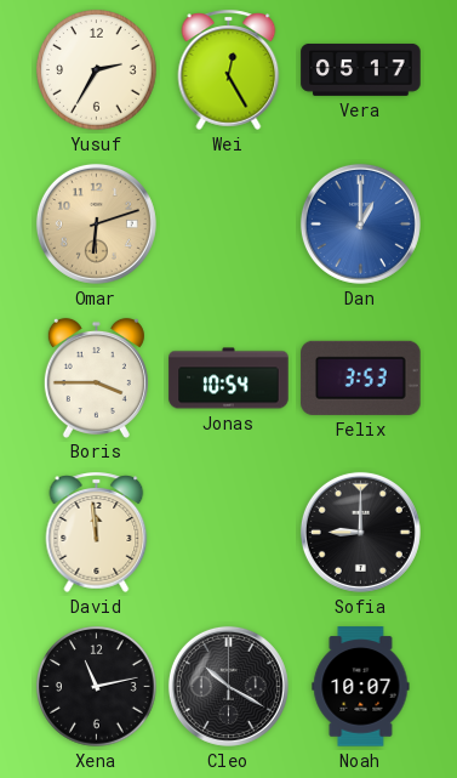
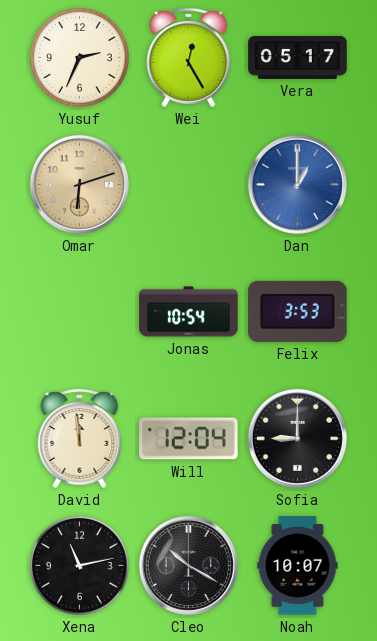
Yusuf: 2:35 -> 2:34 (80, 58)
Boris: 3:45 -> none (96, 377)
Will: none -> 12:04 (189, 439)
